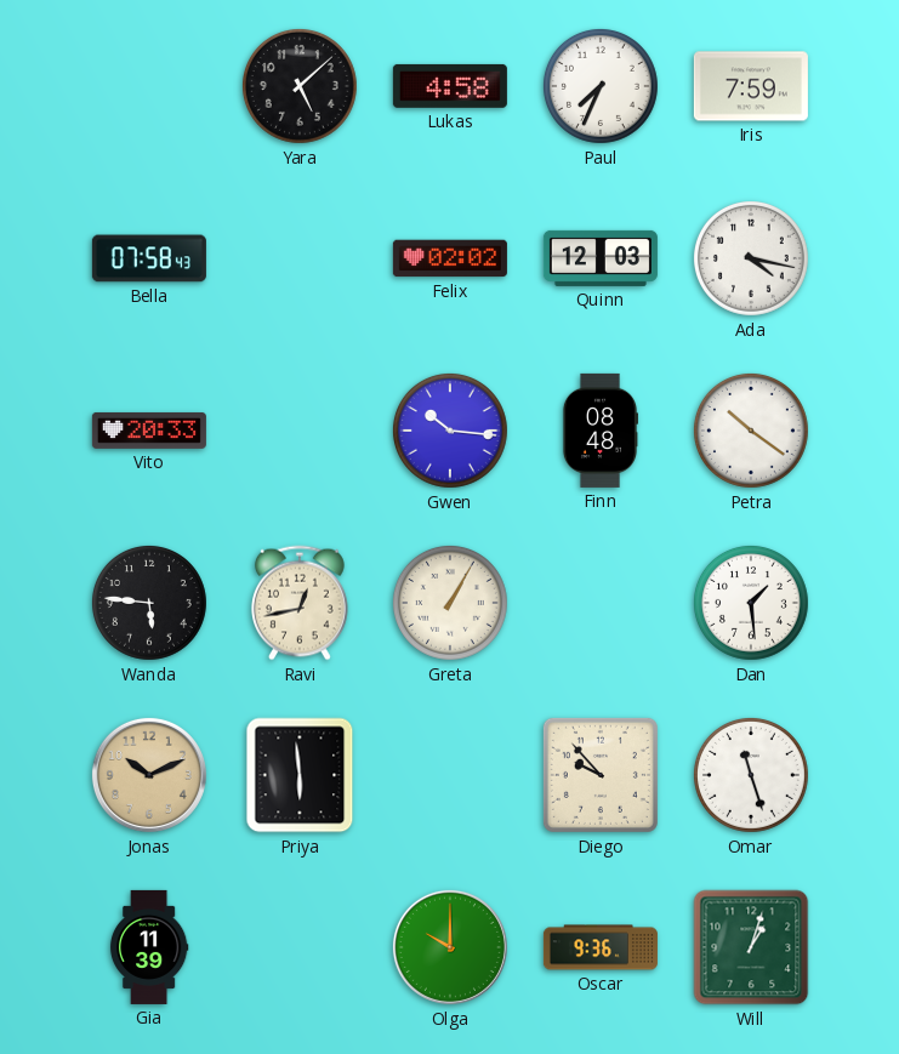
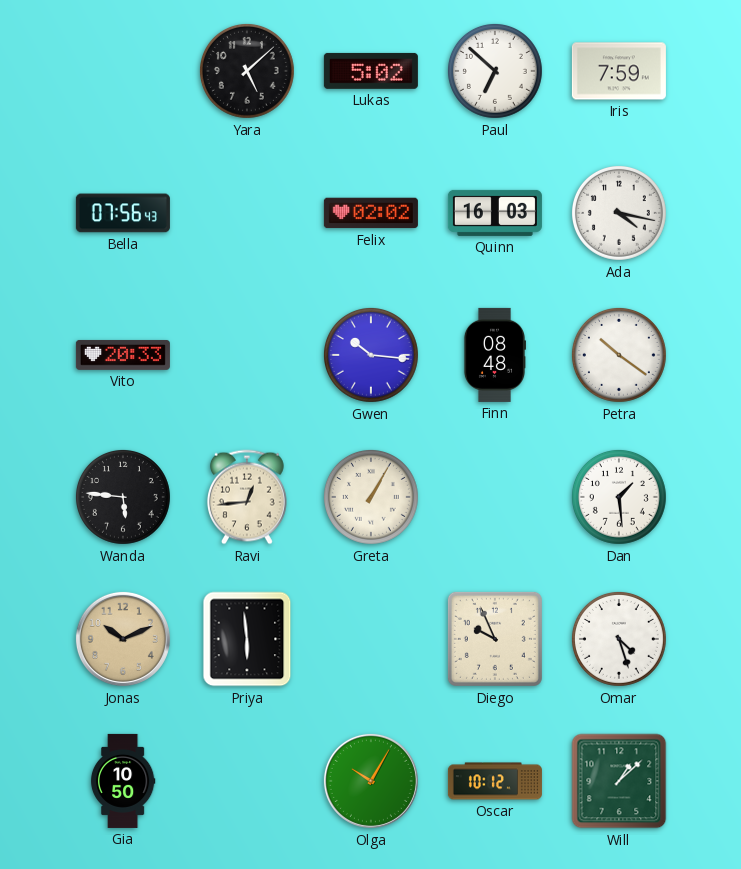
Lukas: 4:58 -> 5:02 (371, 71)
Paul: 7:34 -> 6:52 (495, 71)
Bella: 07:58 -> 07:56 (123, 213)
Quinn: 12:03 -> 16:03 (495, 213)
Ravi: 12:43 -> 12:44 (247, 497)
Diego: 9:53 -> 9:56 (495, 639)
Omar: 11:27 -> 4:27 (619, 639)
Gia: 11:39 -> 10:50 (123, 781)
Olga: 10:00 -> 10:05 (371, 781)
Oscar: 9:36 -> 10:12 (495, 781)
Will: 1:03 -> 1:08 (619, 781)
